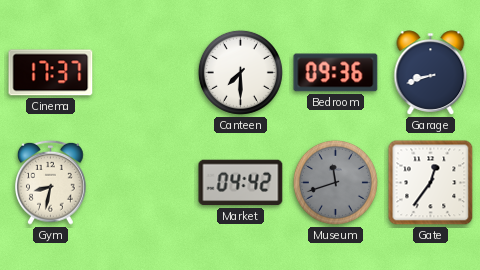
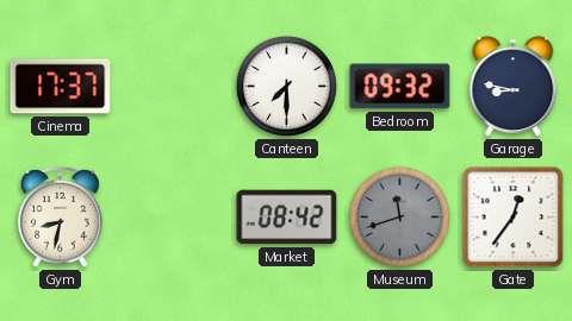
Bedroom: 09:36 -> 09:32 (400, 87)
Garage: 8:42 -> 8:47 (514, 87)
Market: 04:42 -> 08:42 (287, 218)
